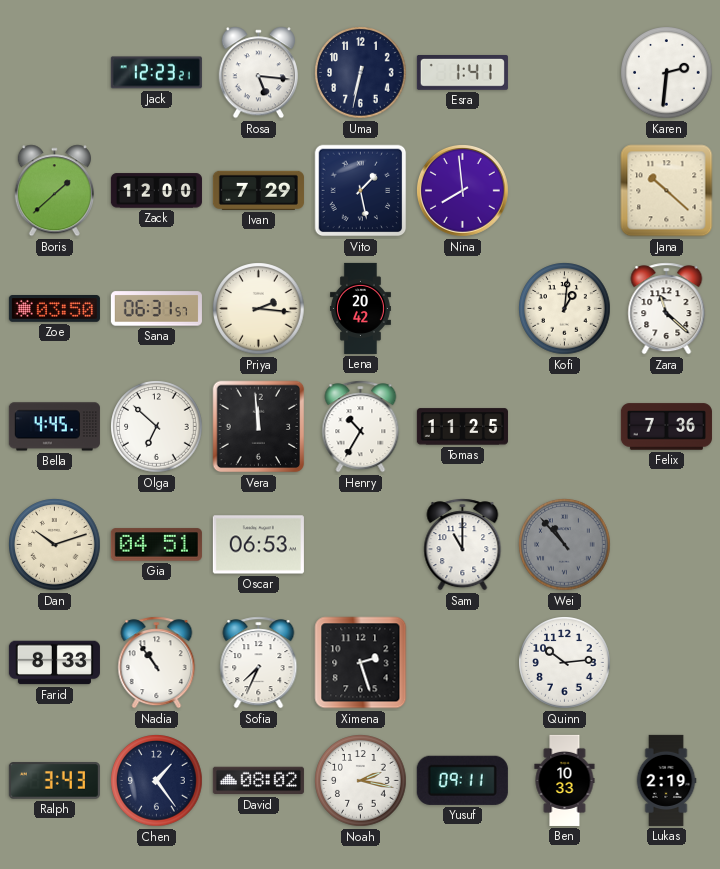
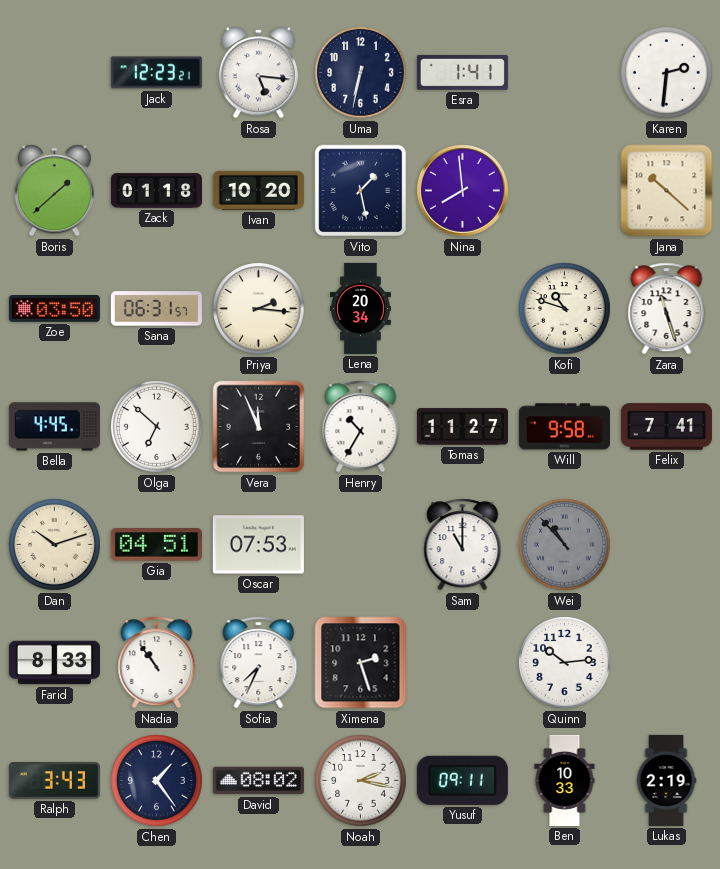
Zack: 12:00 -> 01:18 (156, 191)
Ivan: 7:29 -> 10:20 (258, 190)
Lena: 20:42 -> 20:34 (360, 308)
Kofi: 1:01 -> 10:48 (565, 309)
Zara: 11:22 -> 11:27 (667, 309)
Vera: 11:59 -> 11:56 (259, 427)
Tomas: 11:25 -> 11:27 (462, 427)
Will: none -> 9:58 (564, 427)
Felix: 7:36 -> 7:41 (666, 427)
Oscar: 06:53 -> 07:53 (258, 545)
